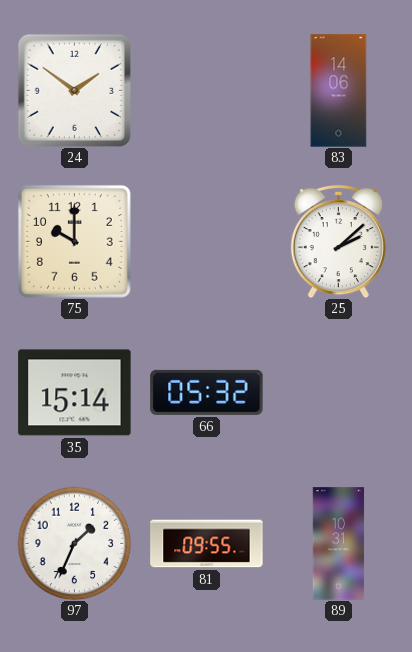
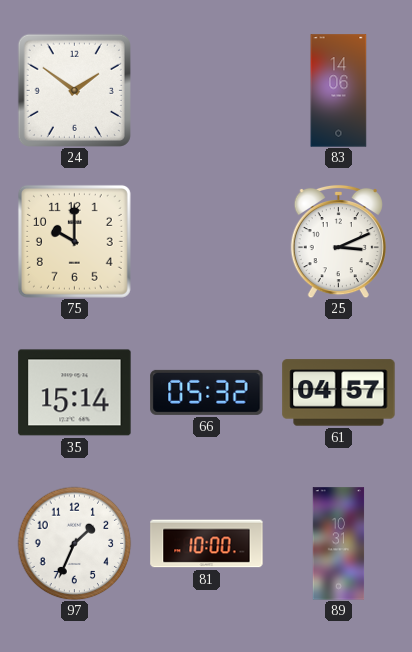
25: 2:08 -> 3:11 (338, 241)
61: none -> 04:57 (339, 393)
81: 09:55 -> 10:00 (207, 544)
